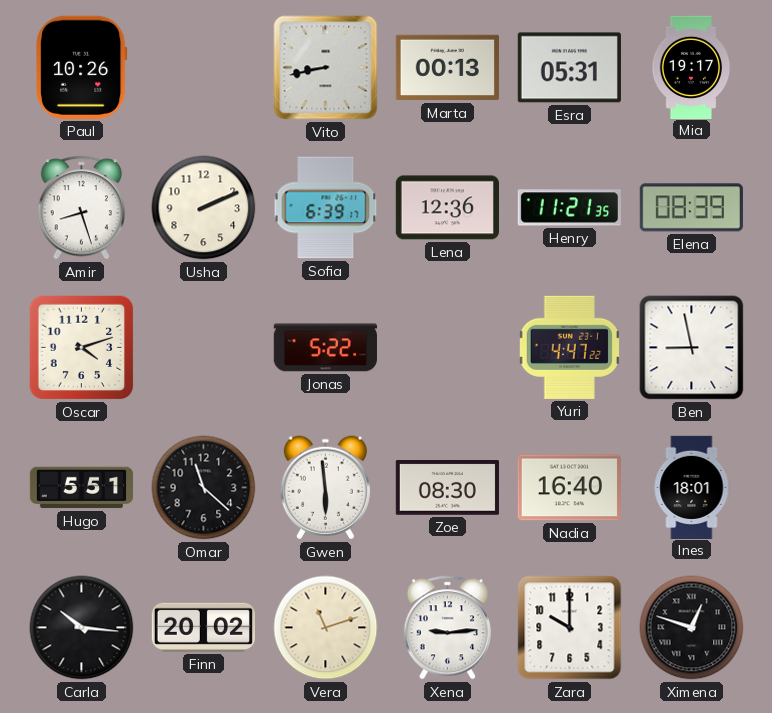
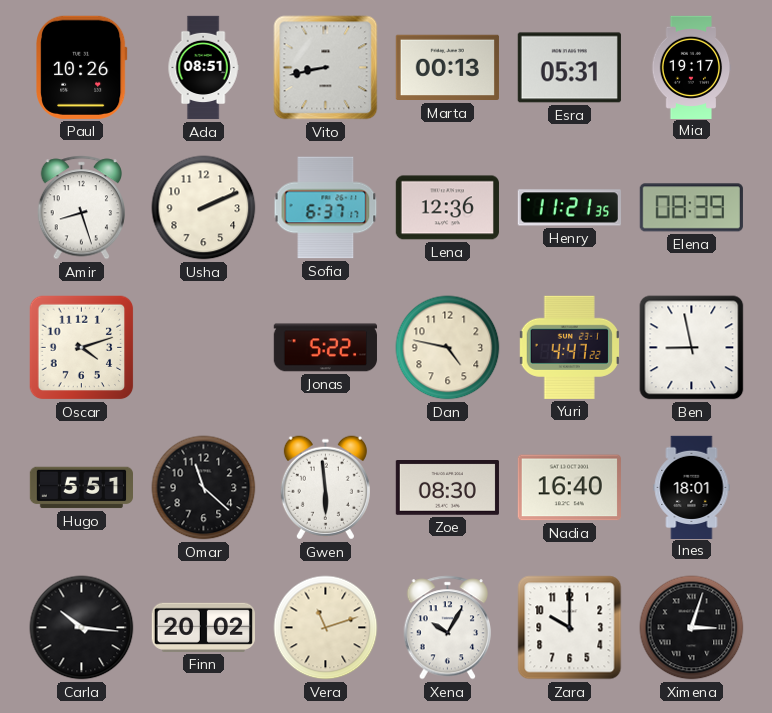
Ada: none -> 08:51 (203, 68)
Sofia: 6:39 -> 6:37 (326, 208)
Dan: none -> 4:47 (448, 348)
Xena: 9:14 -> 10:05 (448, 628)
Ximena: 12:48 -> 3:03 (692, 628)
